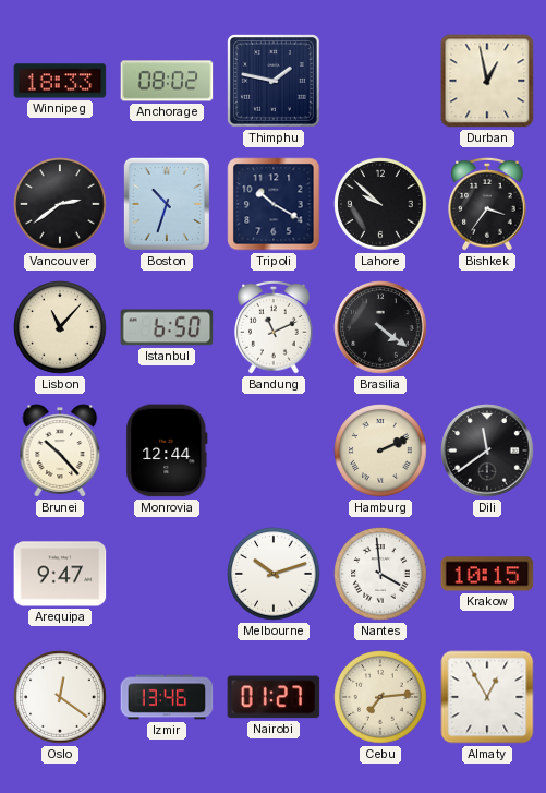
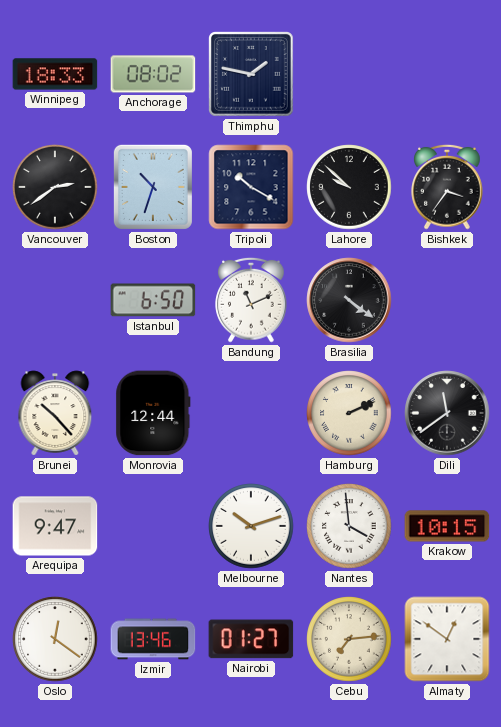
Durban: 12:58 -> none (487, 81)
Lisbon: 11:07 -> none (60, 327)
Almaty: 12:55 -> 12:51 (447, 639)
